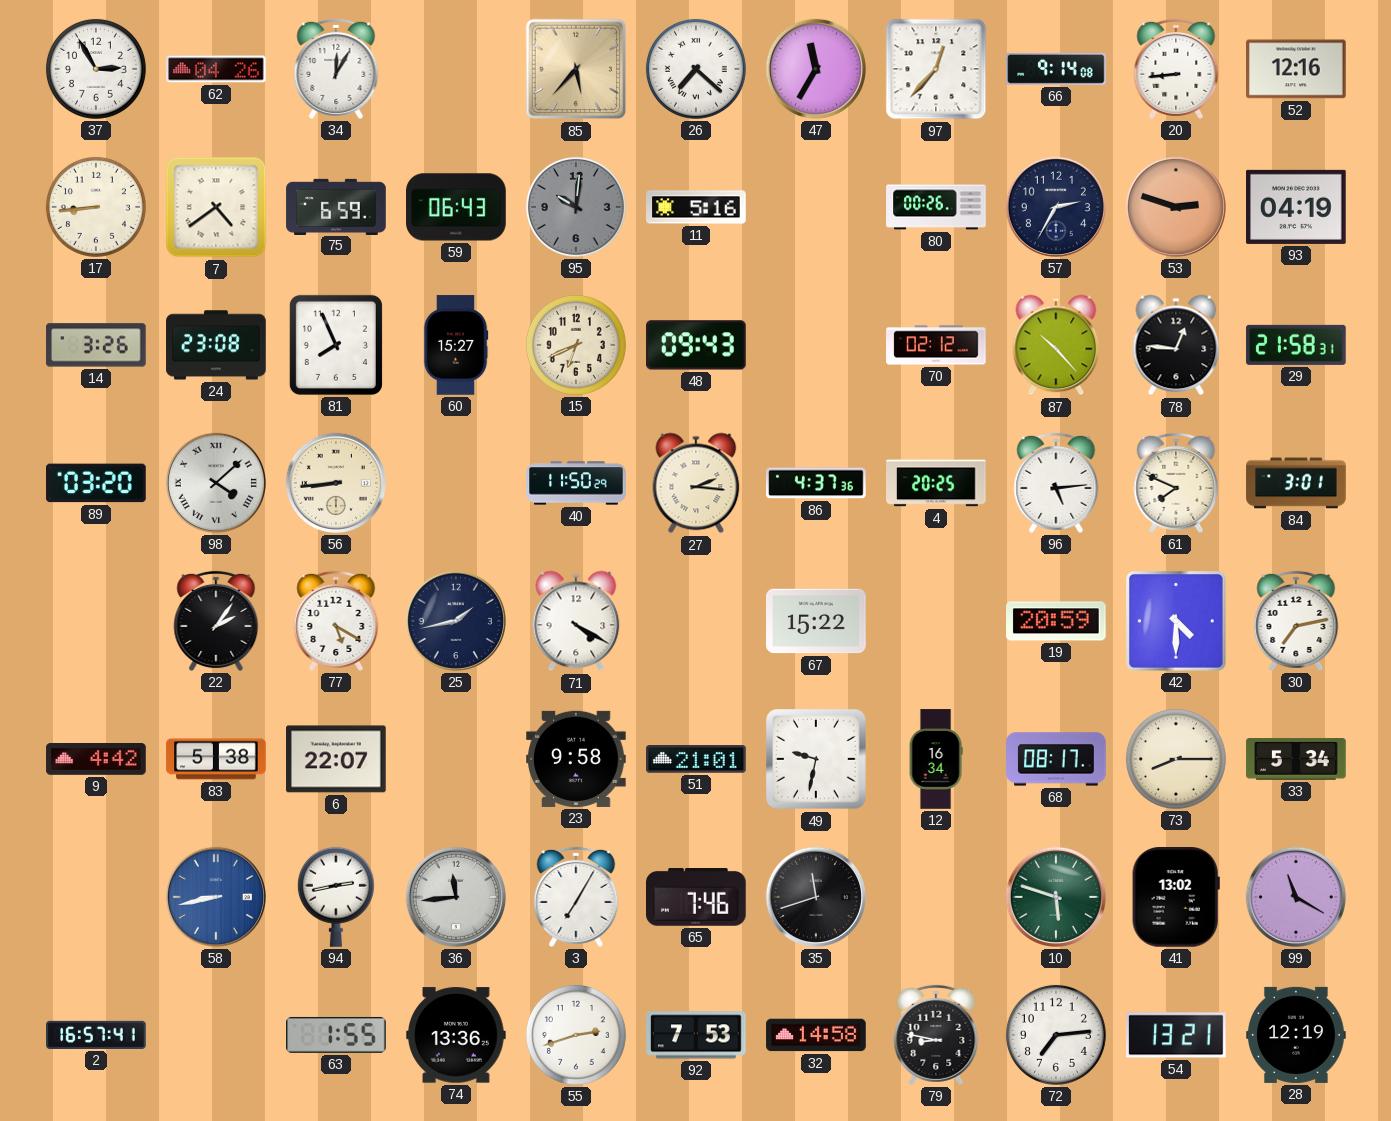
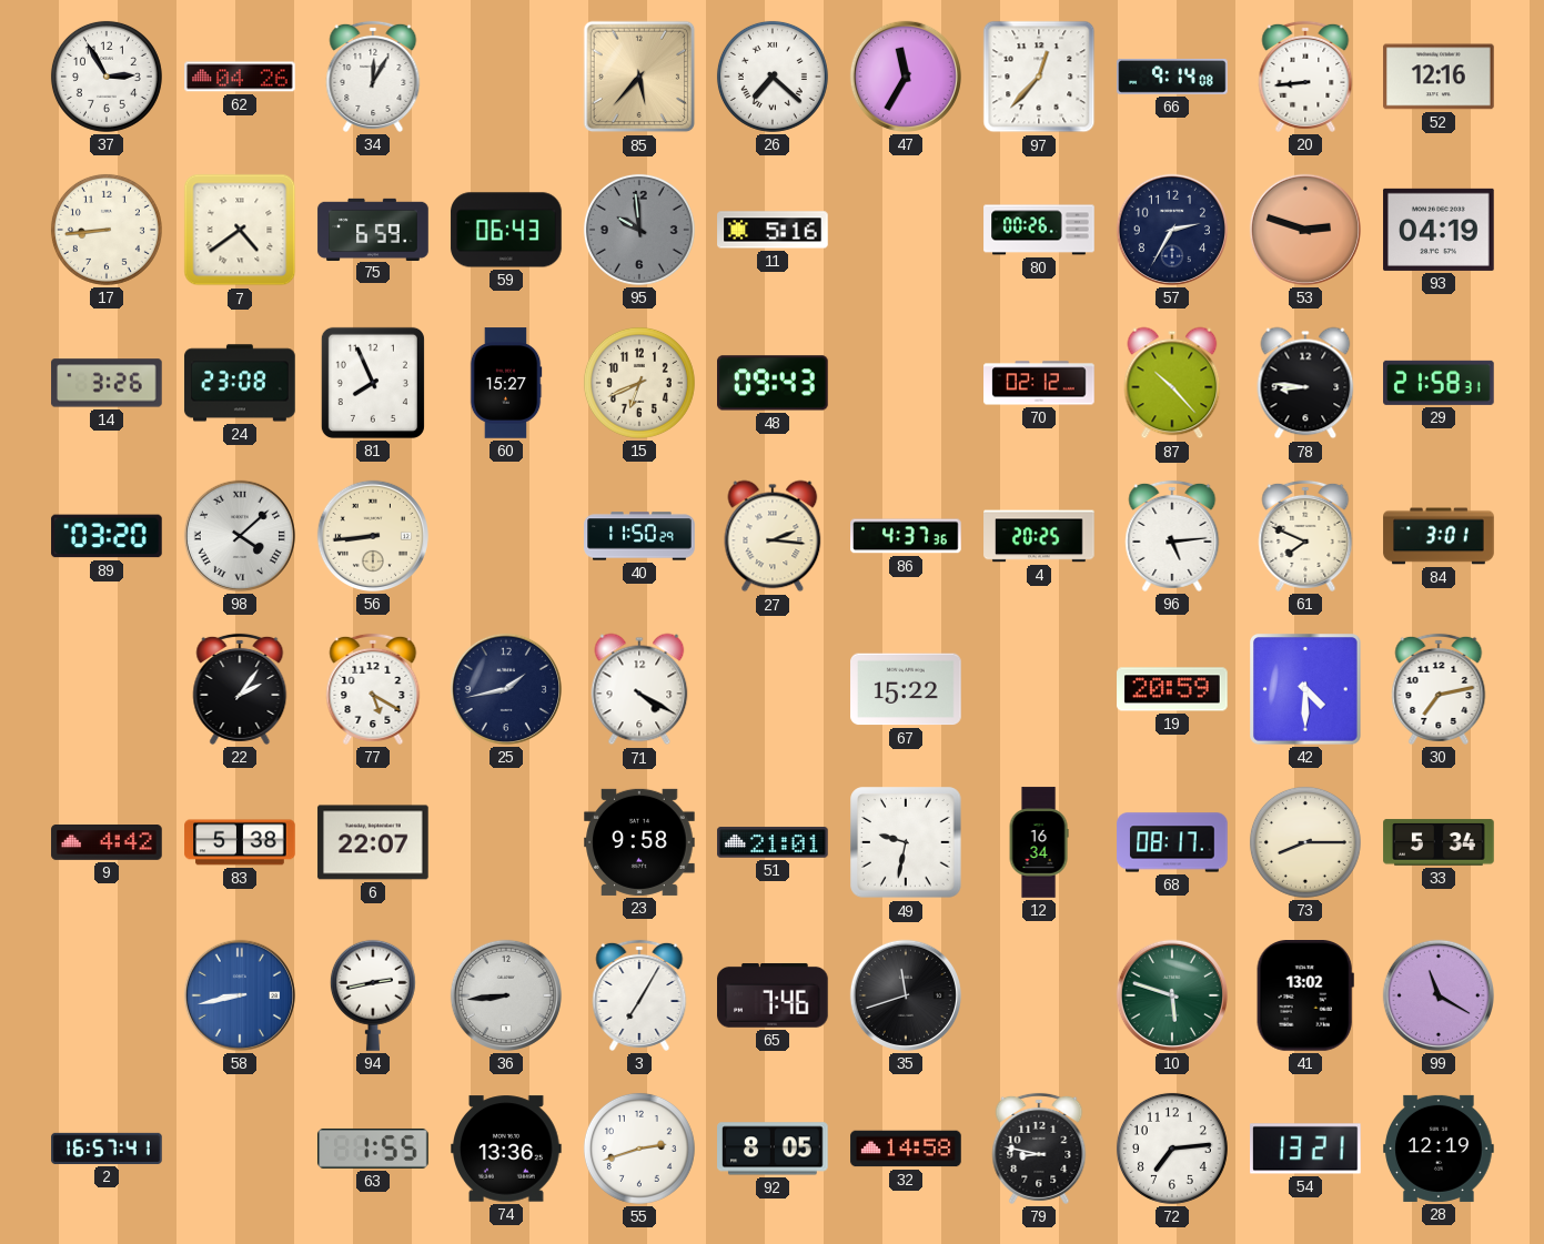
95: 10:01 -> 9:59 (639, 230)
78: 12:46 -> 8:46 (1305, 383)
36: 11:44 -> 8:44 (506, 995)
92: 7:53 -> 8:05 (773, 1149)
